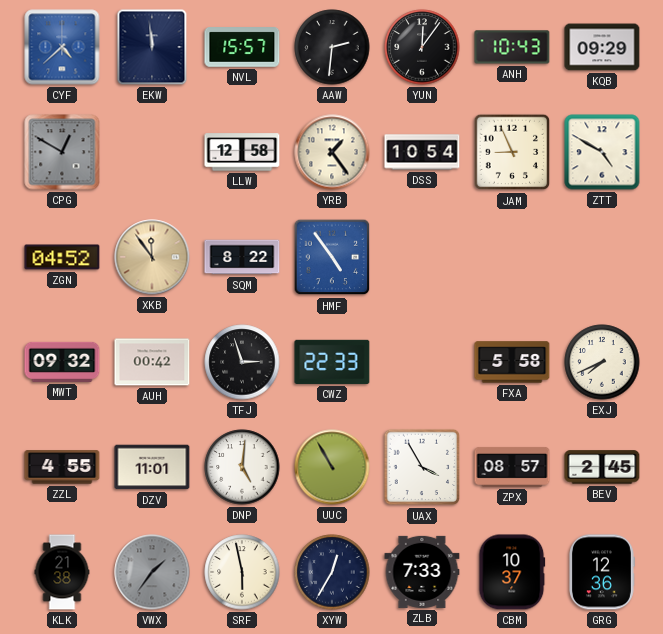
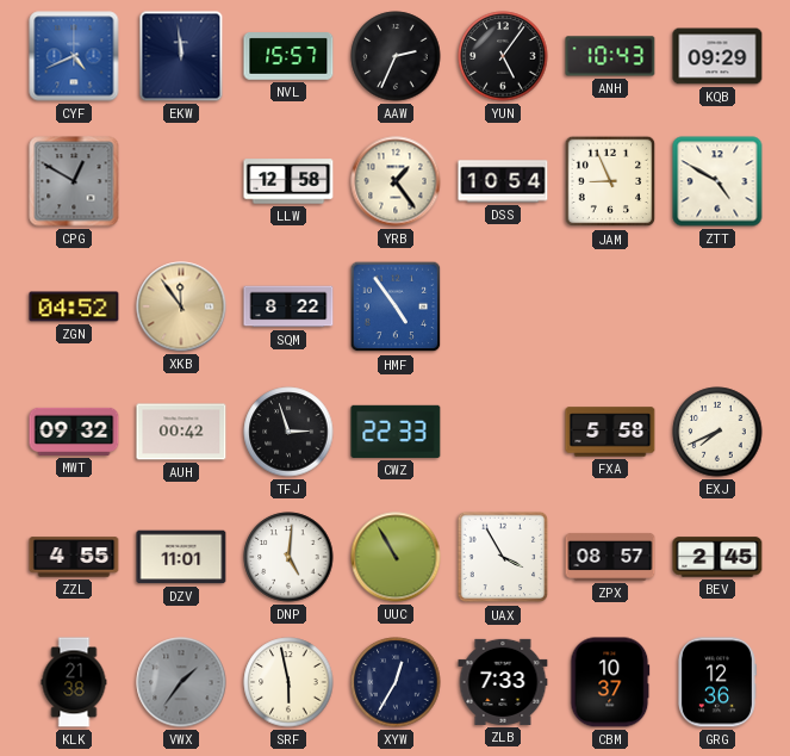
CYF: 4:38 -> 4:41 (74, 56)
AAW: 2:31 -> 2:34 (396, 56)
YUN: 12:06 -> 5:06 (503, 56)
